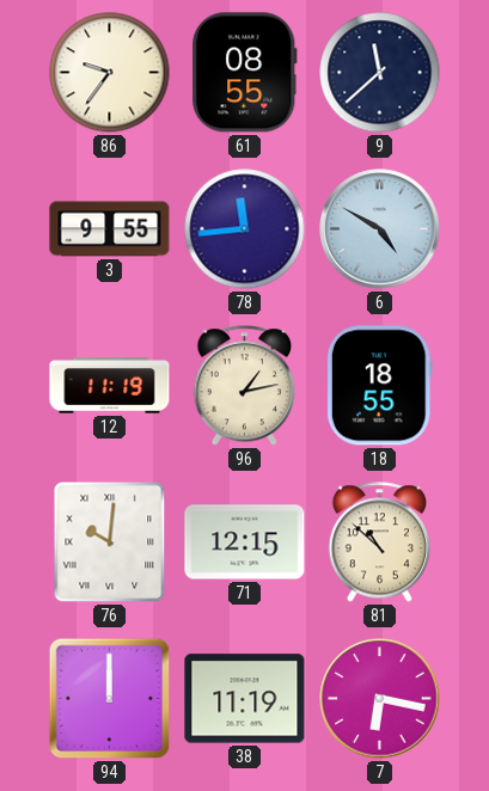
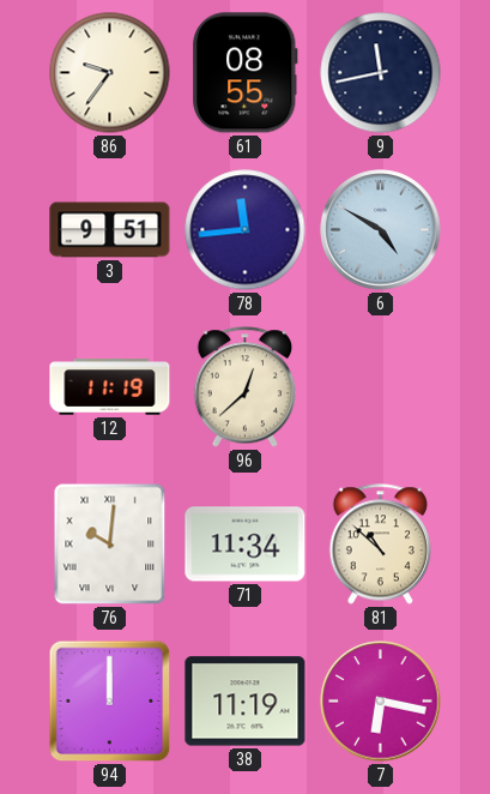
9: 11:38 -> 11:43 (381, 73)
3: 9:55 -> 9:51 (110, 230)
96: 1:13 -> 12:38 (244, 387)
18: 18:55 -> none (379, 386)
71: 12:15 -> 11:34 (246, 545)
